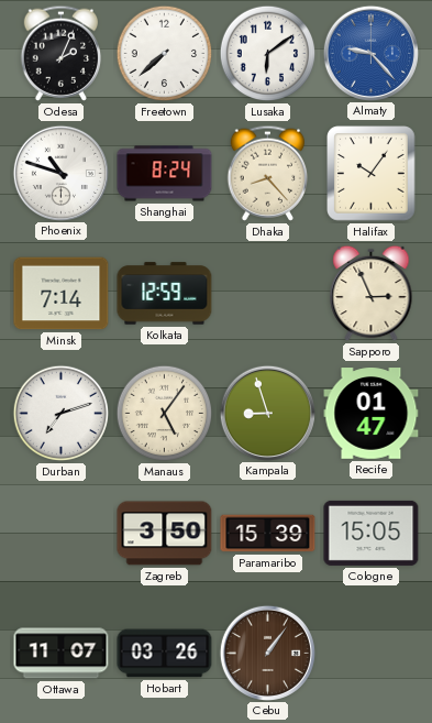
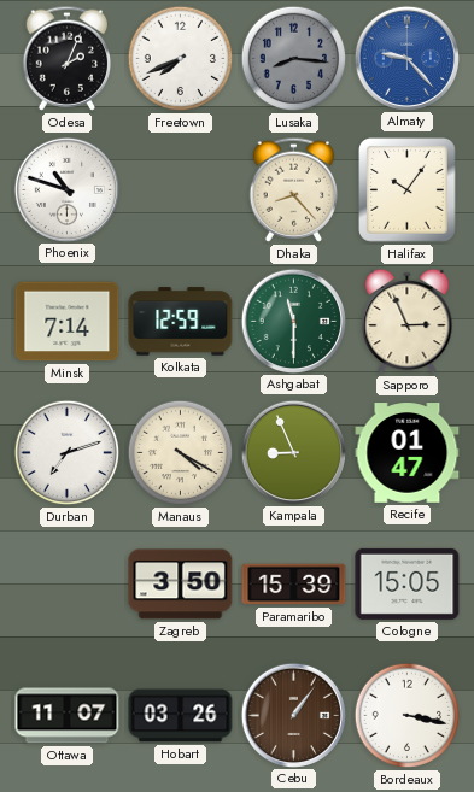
Freetown: 7:38 -> 7:41 (181, 59)
Lusaka: 6:09 -> 8:16 (294, 59)
Lusaka dial: white -> grey (294, 59)
Shanghai: 8:24 -> none (165, 174)
Ashgabat: none -> 11:30 (293, 321)
Manaus: 5:06 -> 4:20 (181, 453)
Kampala: 8:57 -> 8:56 (293, 452)
Bordeaux: none -> 3:17 (408, 716)
